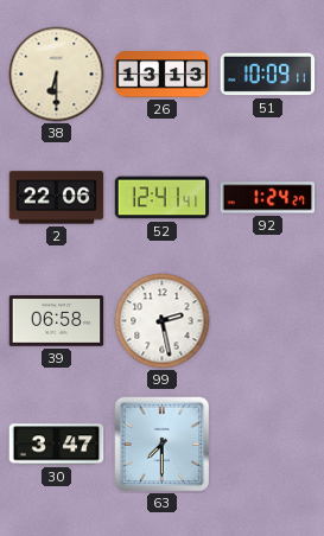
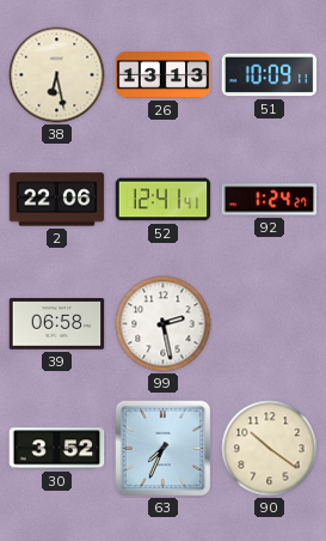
38: 6:30 -> 6:28 (57, 75)
30: 3:47 -> 3:52 (57, 449)
63: 7:30 -> 7:34 (164, 449)
90: none -> 10:21 (270, 449)
